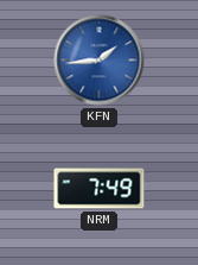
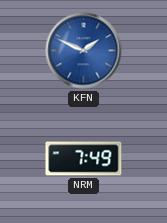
KFN: 1:44 -> 1:49 (84, 51)
